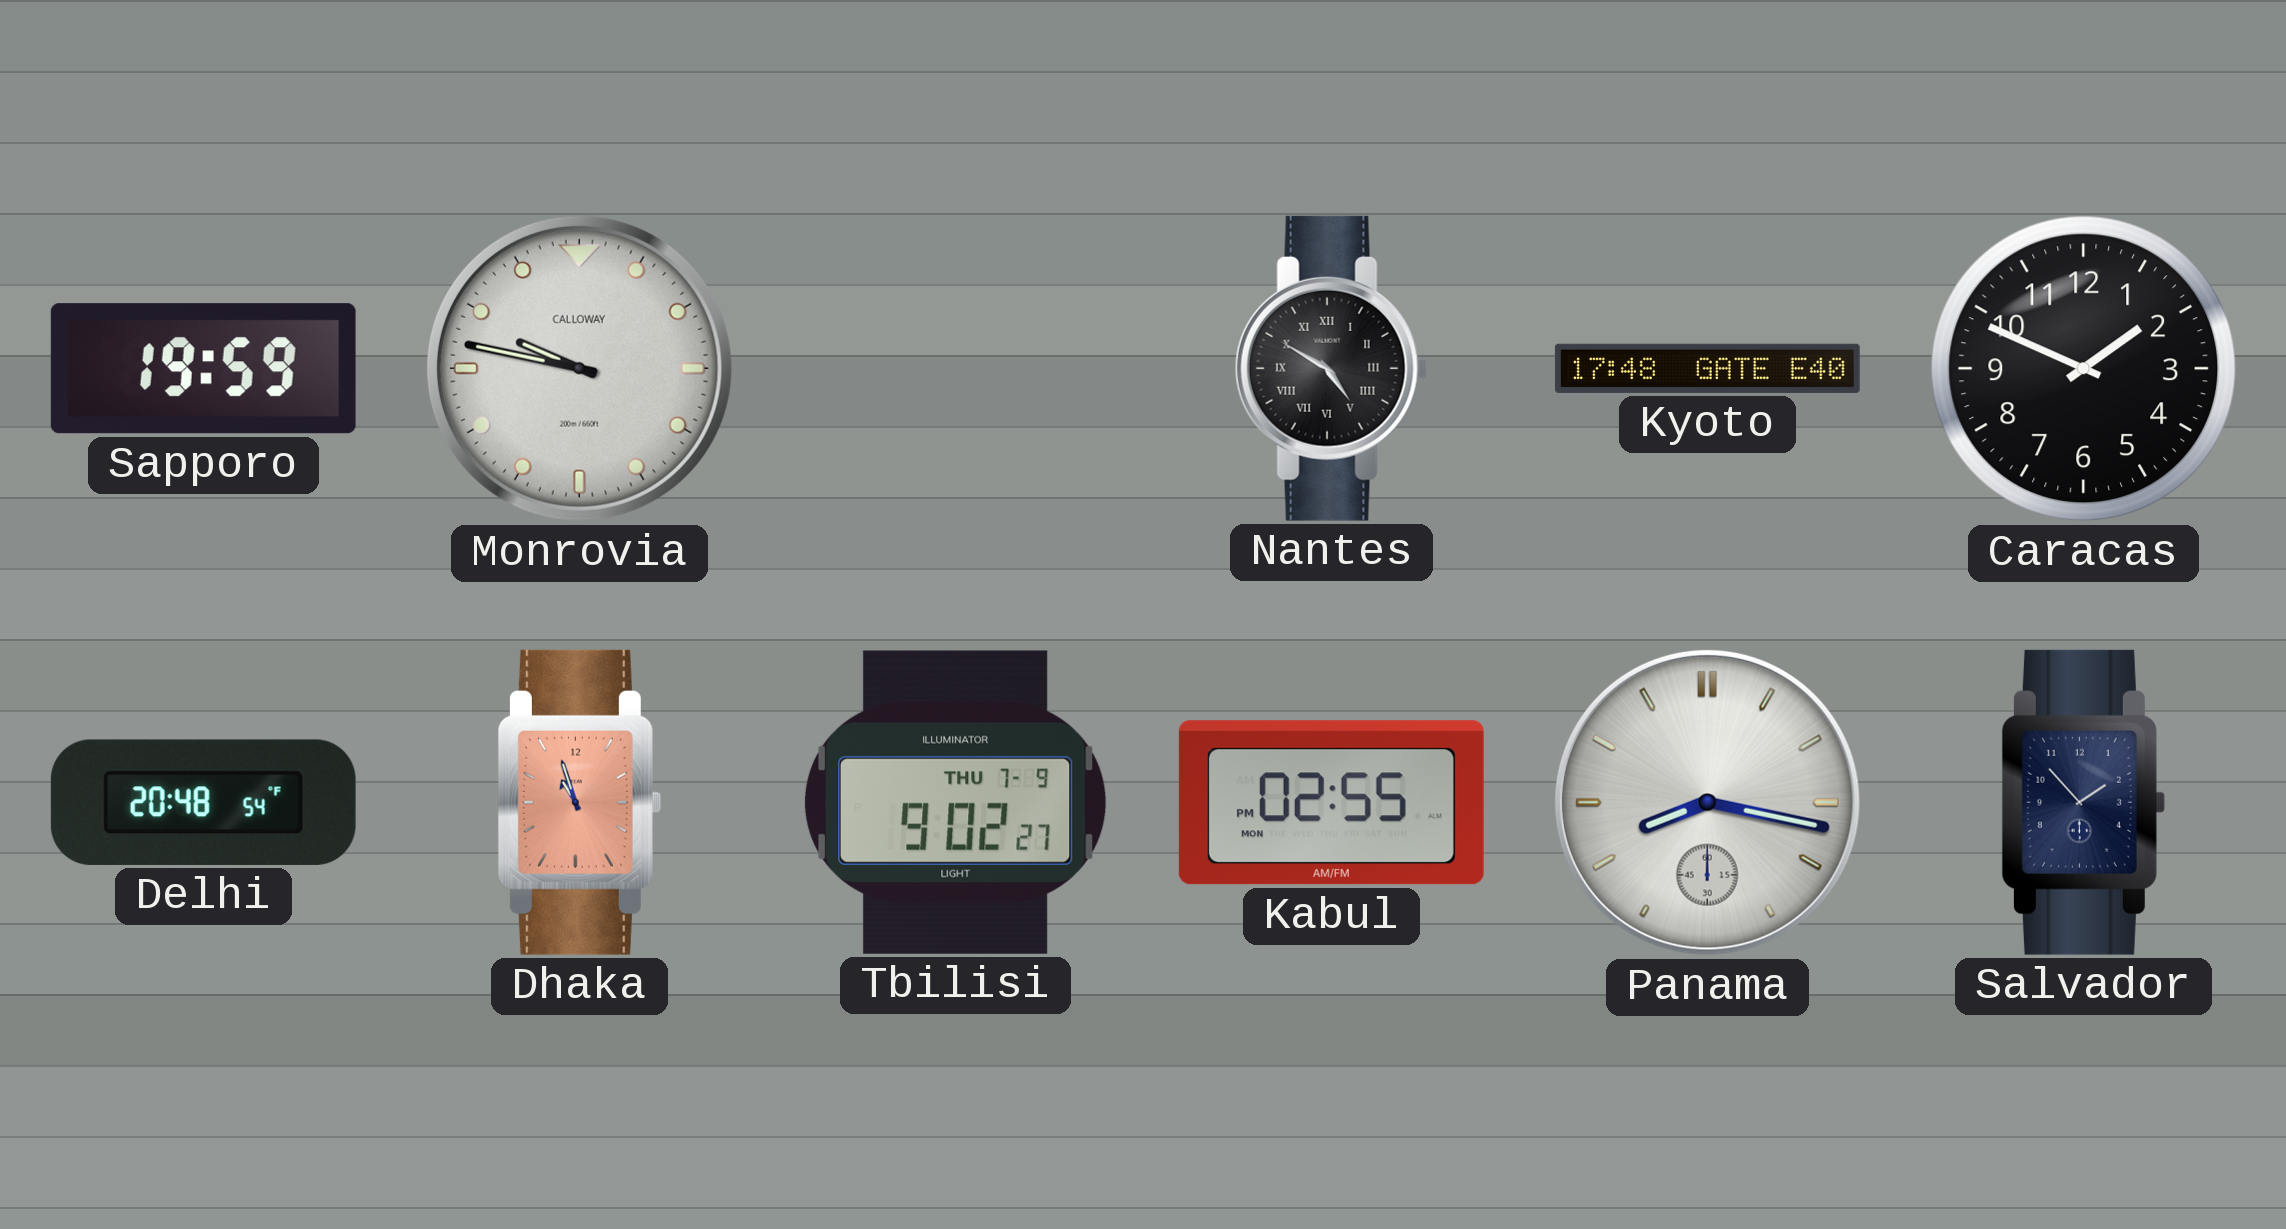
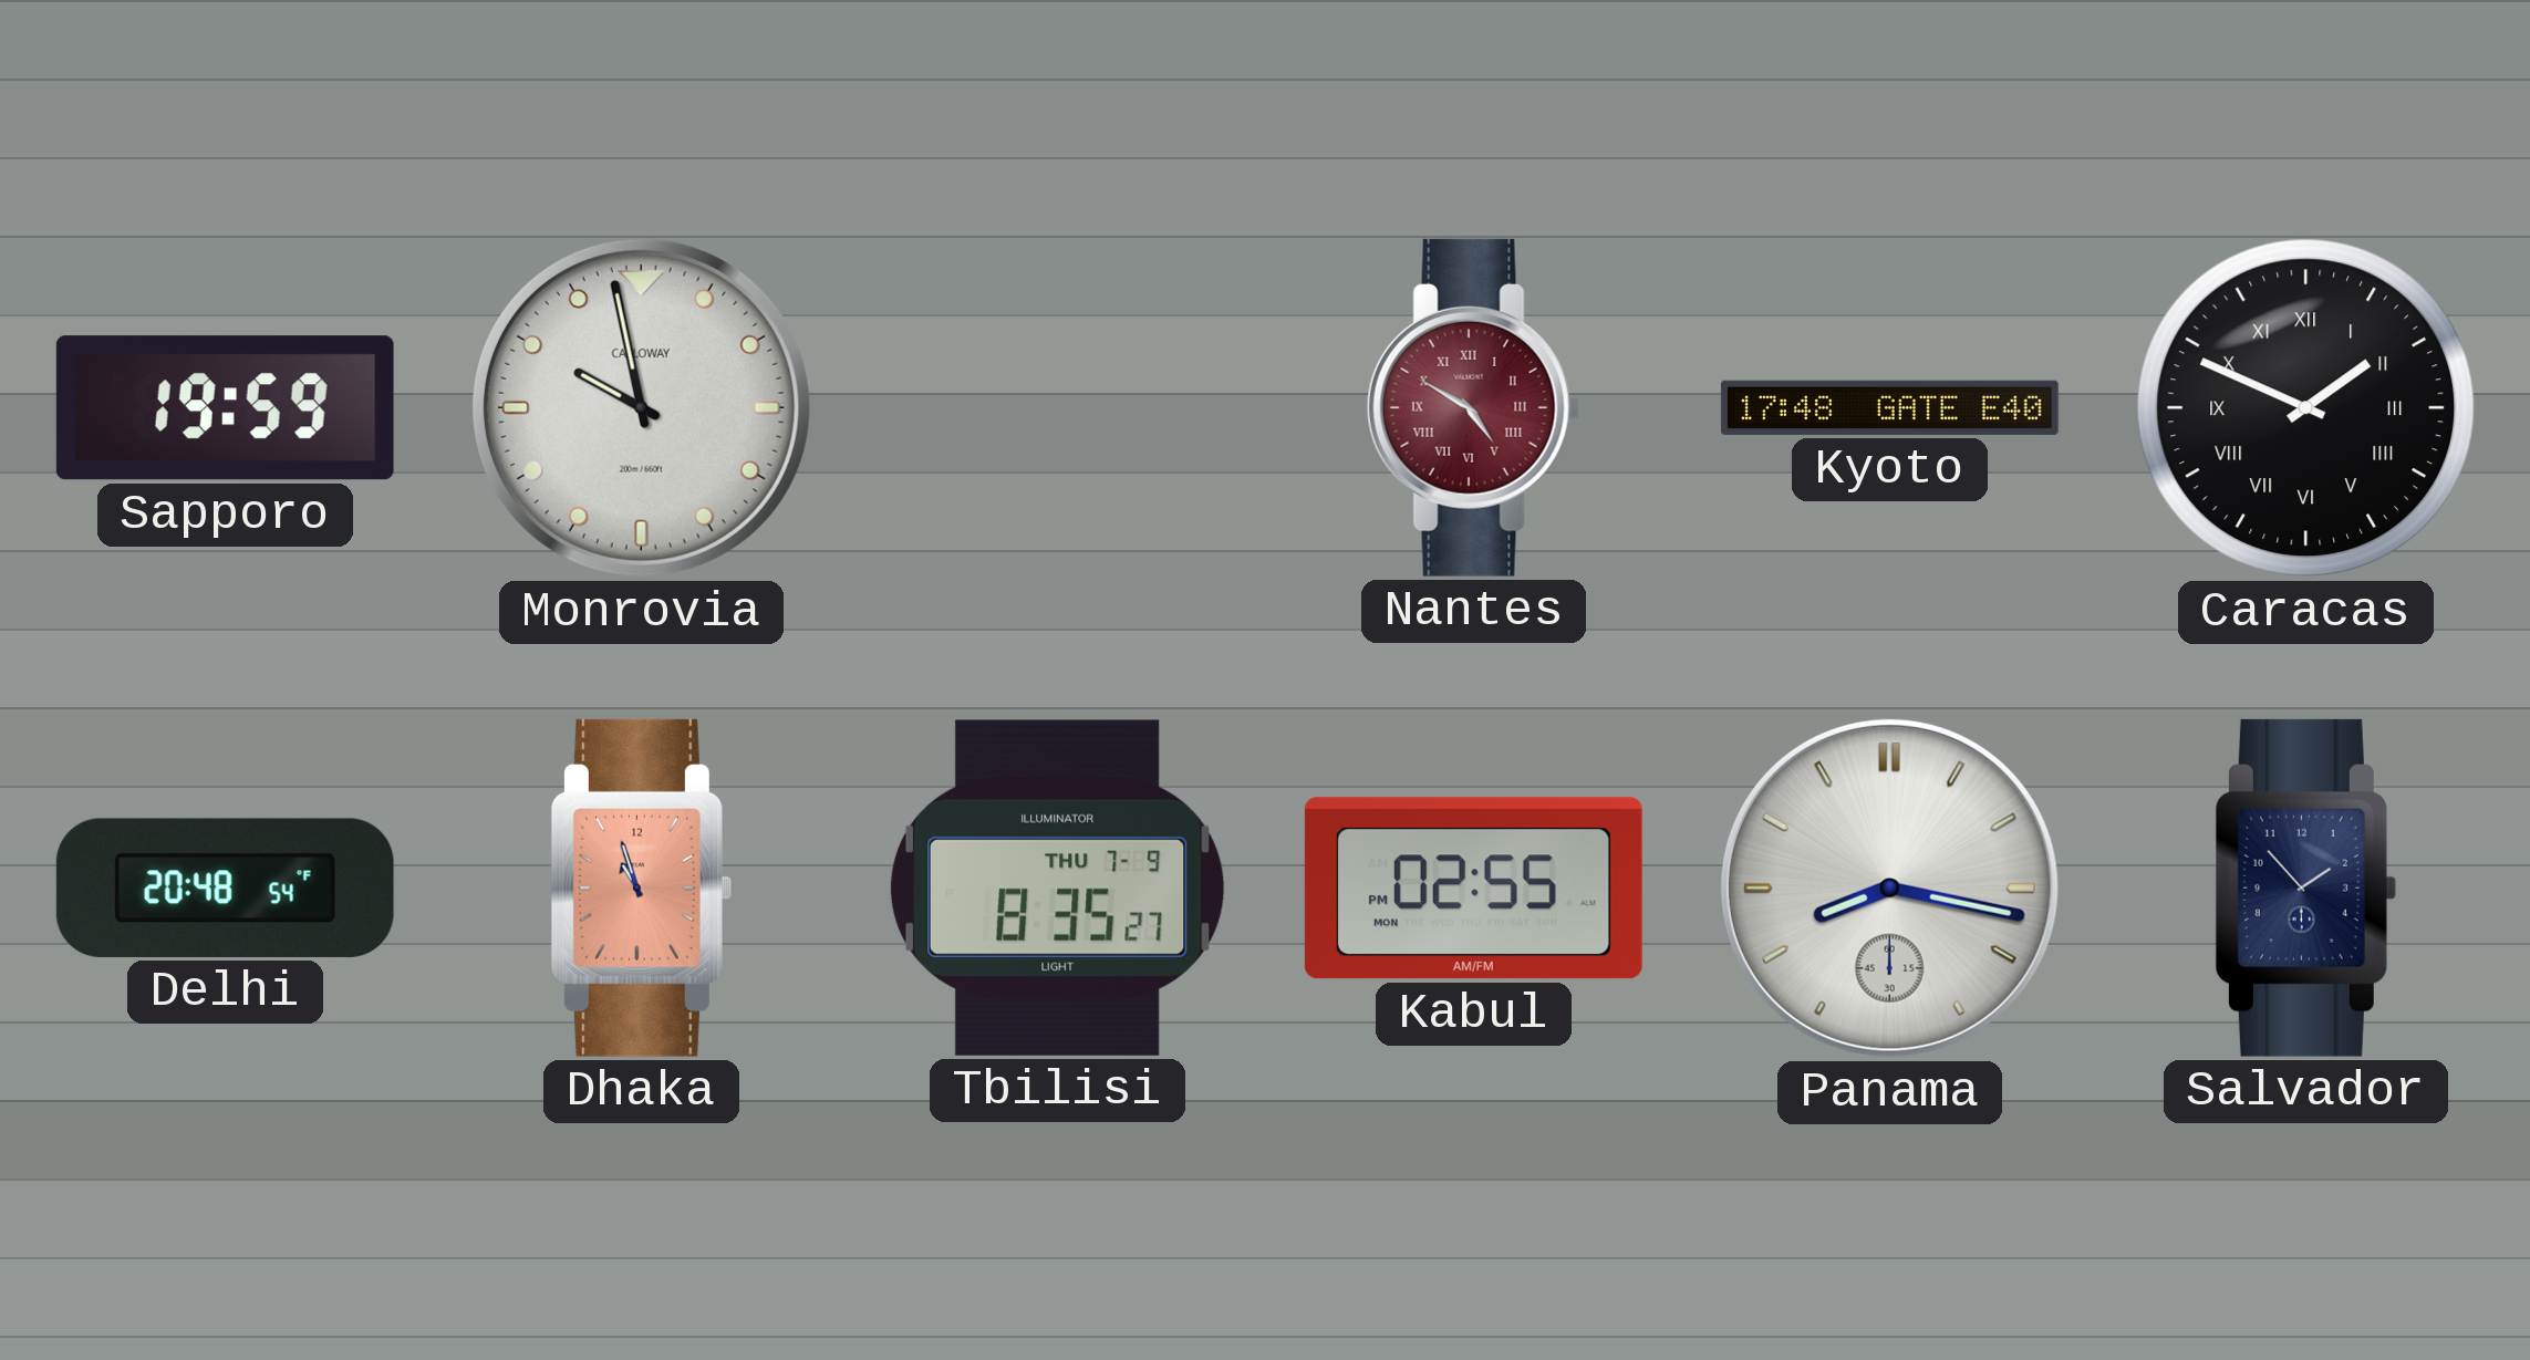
Monrovia: 9:47 -> 9:58 (641, 407)
Nantes dial: black -> burgundy (1473, 407)
Caracas numerals: Arabic -> Roman (2306, 408)
Tbilisi: 9:02 -> 8:35 (1057, 887)
